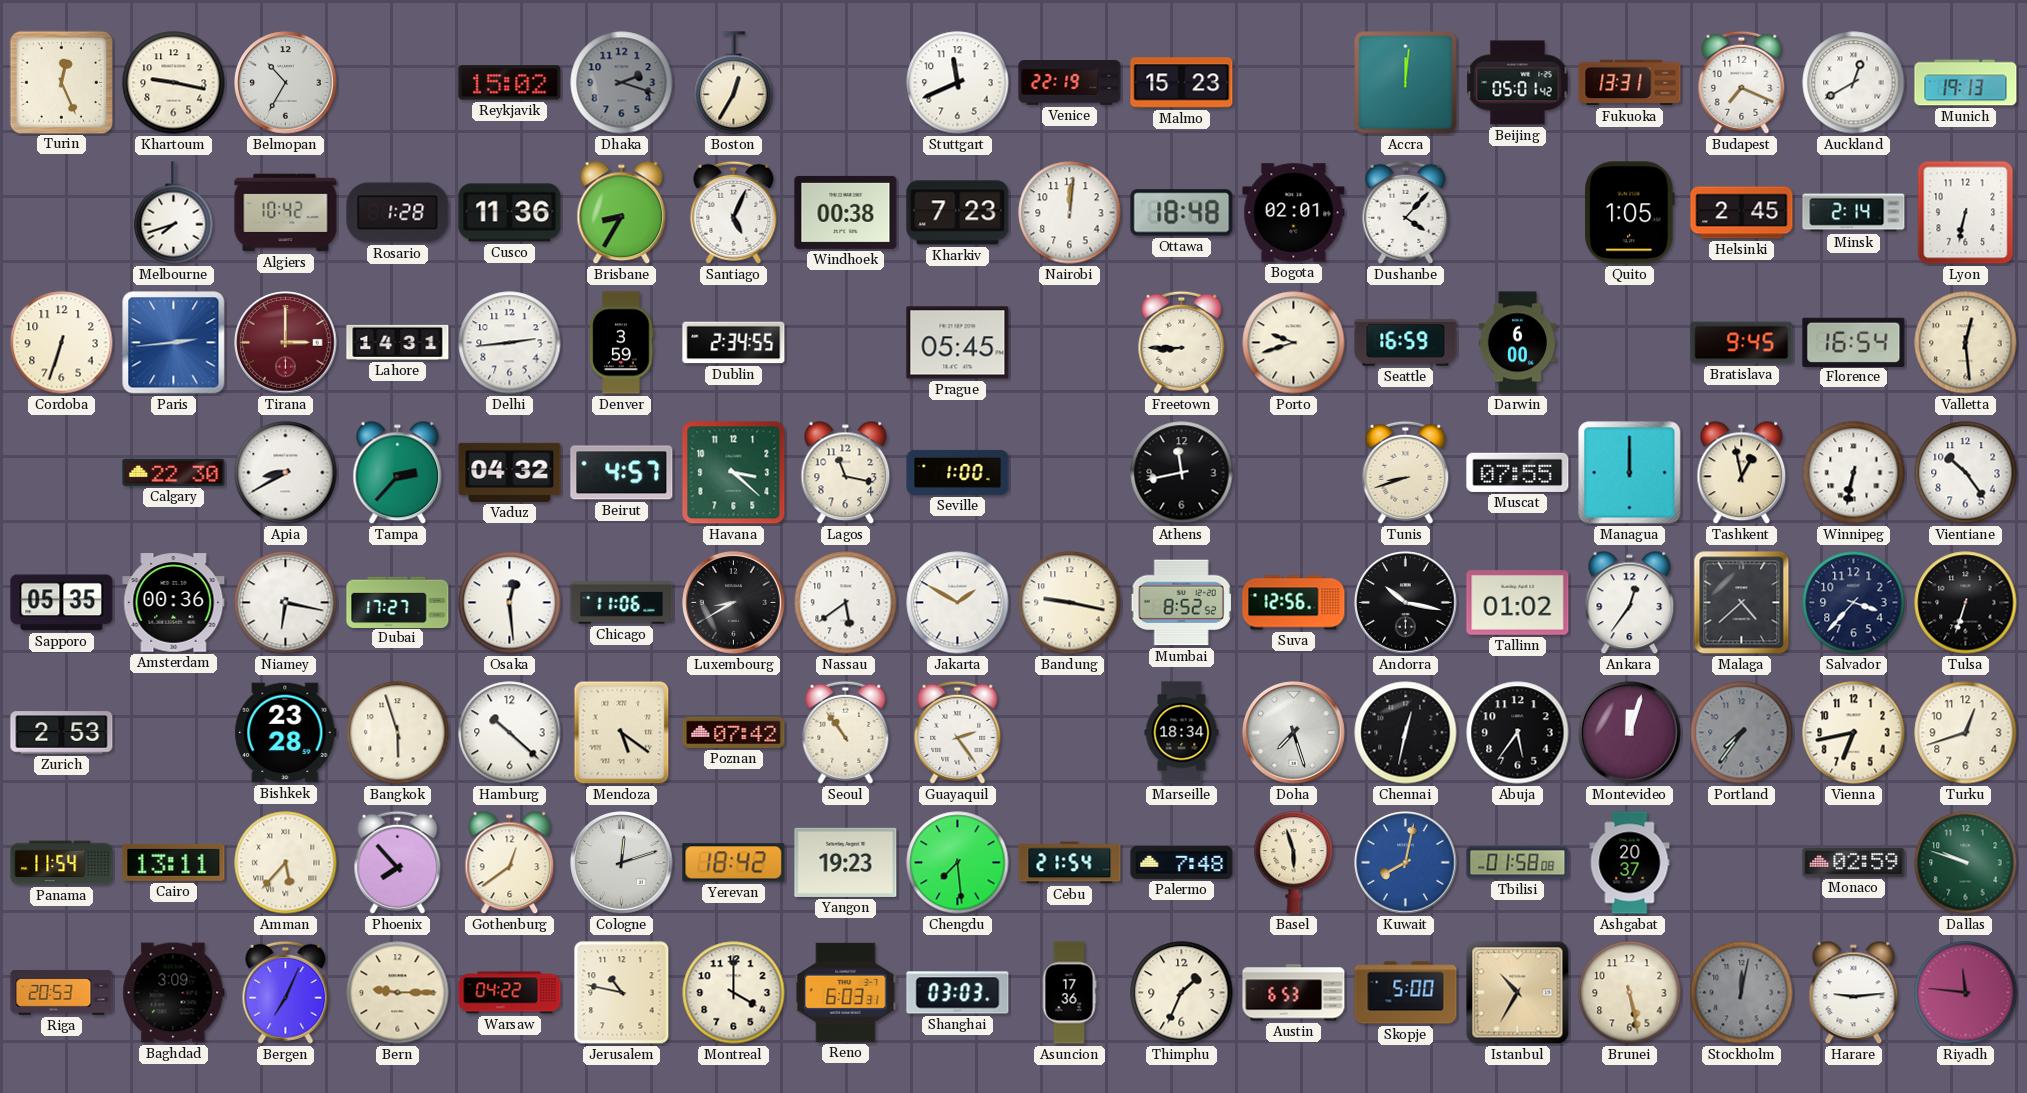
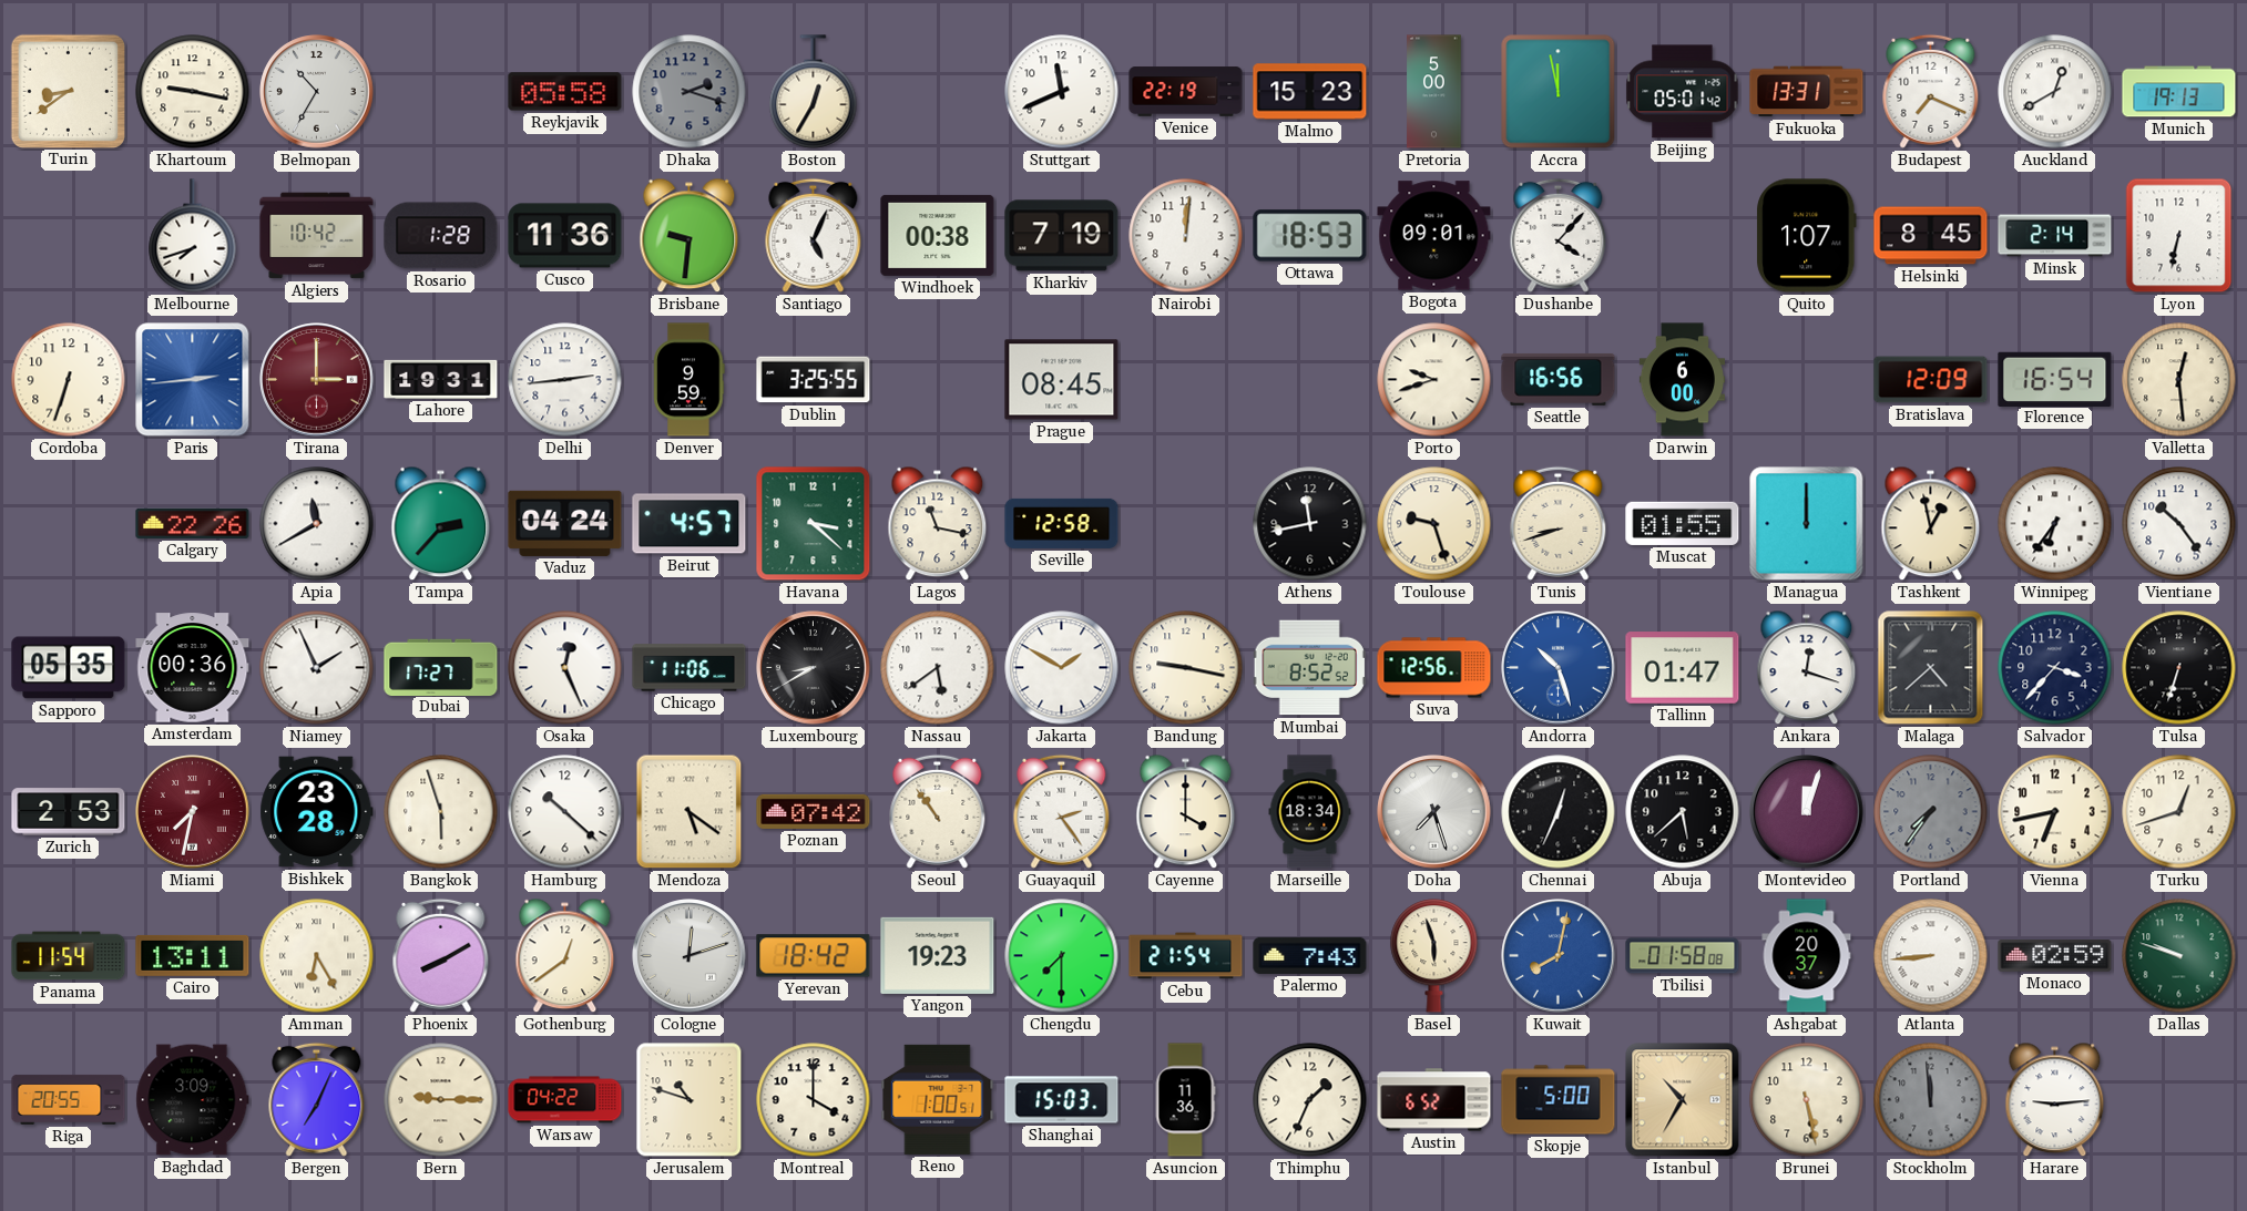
Turin: 12:26 -> 8:39 (68, 91)
Reykjavik: 15:02 -> 05:58 (565, 92)
Pretoria: none -> 5:00 (1434, 92)
Accra: 12:01 -> 11:58 (1559, 92)
Brisbane: 8:35 -> 9:31 (690, 236)
Kharkiv: 7:23 -> 7:19 (1062, 236)
Ottawa: 18:48 -> 18:53 (1310, 236)
Bogota: 02:01 -> 09:01 (1434, 236)
Quito: 1:05 -> 1:07 (1807, 236)
Helsinki: 2:45 -> 8:45 (1931, 236)
Lahore: 14:31 -> 19:31 (441, 379)
Denver: 3:59 -> 9:59 (690, 380)
Dublin: 2:34 -> 3:25 (814, 380)
Prague: 05:45 -> 08:45 (1062, 380)
Freetown: 8:45 -> none (1182, 342)
Seattle: 16:59 -> 16:56 (1559, 379)
Bratislava: 9:45 -> 12:09 (1931, 380)
Calgary: 22:30 -> 22:26 (193, 523)
Apia: 8:40 -> 11:40 (317, 524)
Vaduz: 04:32 -> 04:24 (565, 523)
Seville: 1:00 -> 12:58 (1062, 523)
Toulouse: none -> 9:27 (1434, 524)
Muscat: 07:55 -> 01:55 (1683, 523)
Winnipeg: 6:32 -> 6:36 (2055, 524)
Niamey: 6:17 -> 1:56 (317, 668)
Osaka: 12:29 -> 12:26 (565, 668)
Andorra: 10:17 -> 10:27 (1559, 668)
Andorra dial: black -> blue (1559, 668)
Tallinn: 01:02 -> 01:47 (1683, 668)
Ankara: 12:36 -> 12:18 (1807, 668)
Miami: none -> 7:32 (193, 812)
Cayenne: none -> 4:00 (1186, 812)
Chennai: 12:32 -> 12:34 (1559, 812)
Abuja: 5:36 -> 5:38 (1683, 812)
Amman: 5:37 -> 6:25 (317, 956)
Phoenix: 7:53 -> 8:10 (441, 955)
Chengdu: 7:29 -> 7:30 (1062, 956)
Palermo: 7:48 -> 7:43 (1310, 955)
Atlanta: none -> 8:44 (1931, 956)
Riga: 20:53 -> 20:55 (69, 1099)
Jerusalem: 10:47 -> 10:48 (690, 1100)
Reno: 6:03 -> 1:00 (938, 1099)
Shanghai: 03:03 -> 15:03 (1062, 1100)
Asuncion: 17:36 -> 11:36 (1185, 1100)
Austin: 6:53 -> 6:52 (1434, 1100)
Stockholm: 12:02 -> 11:59 (1931, 1100)
Riyadh: 11:46 -> none (1966, 993)
